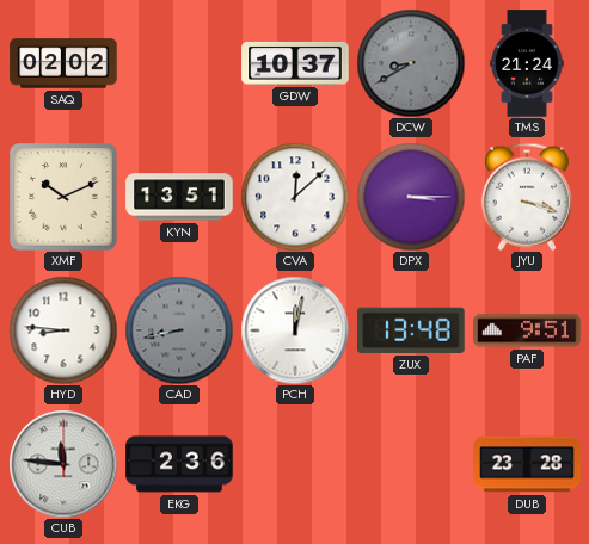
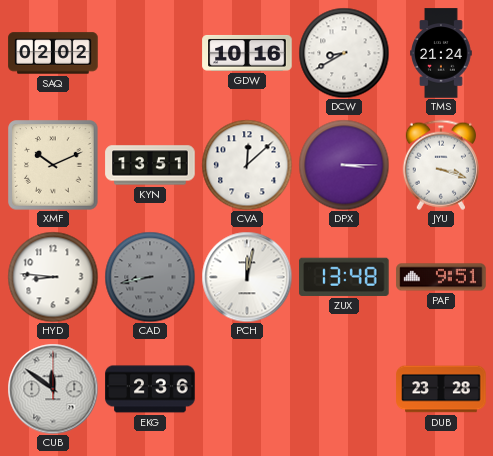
GDW: 10:37 -> 10:16 (247, 53)
DCW dial: grey -> white (344, 53)
CUB: 11:46 -> 11:51 (53, 389)
